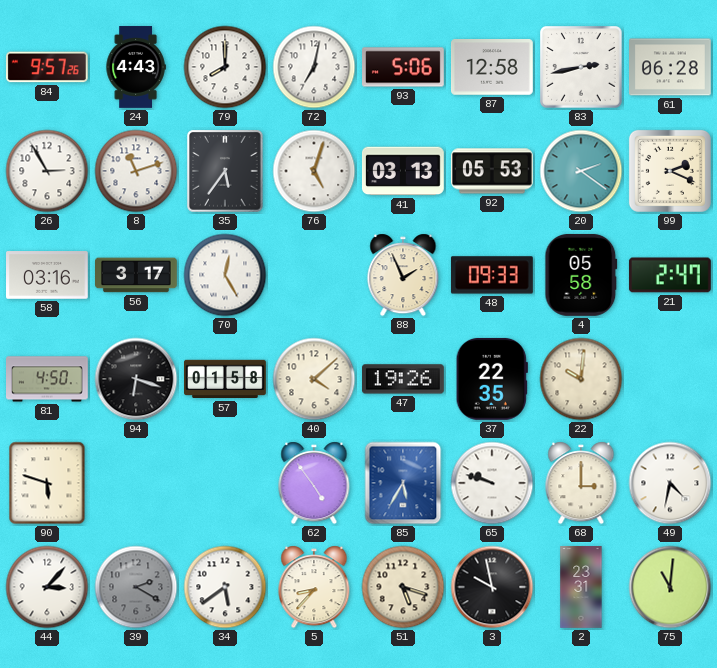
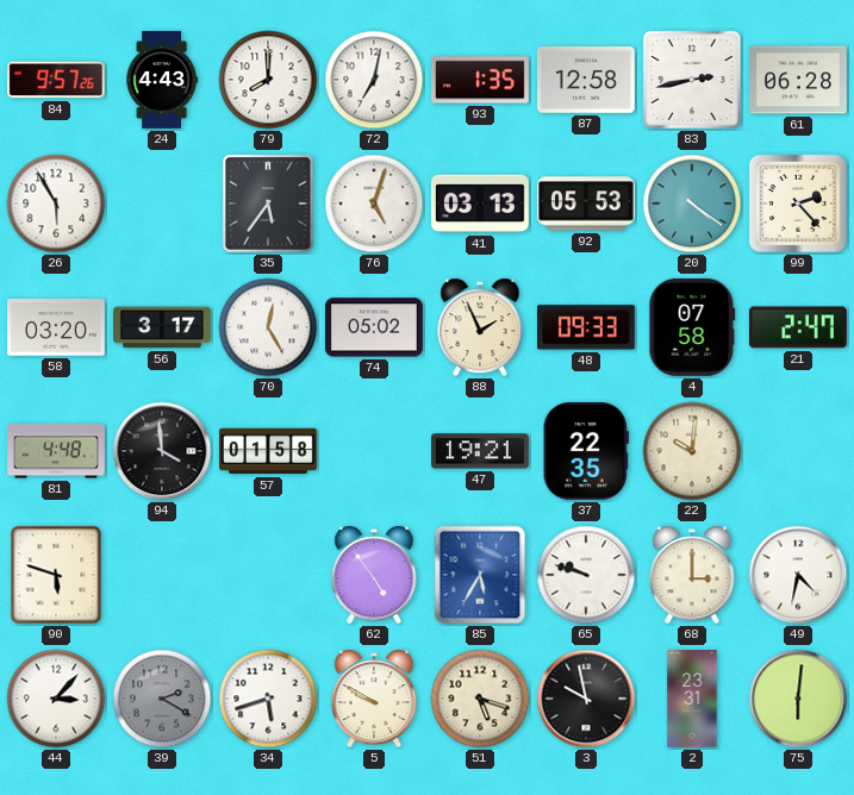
93: 5:06 -> 1:35 (481, 80)
26: 2:55 -> 5:55 (56, 204)
8: 11:12 -> none (136, 171)
20: 2:21 -> 4:21 (692, 204)
99: 2:19 -> 2:23 (798, 204)
58: 03:16 -> 03:20 (57, 327)
74: none -> 05:02 (375, 327)
4: 05:58 -> 07:58 (692, 327)
81: 4:50 -> 4:48 (57, 451)
94: 6:18 -> 3:59 (162, 451)
40: 4:08 -> none (314, 379)
47: 19:26 -> 19:21 (481, 451)
34: 5:39 -> 5:42 (268, 699)
5: 8:37 -> 9:50 (374, 699)
75: 11:01 -> 6:01 (798, 699)
